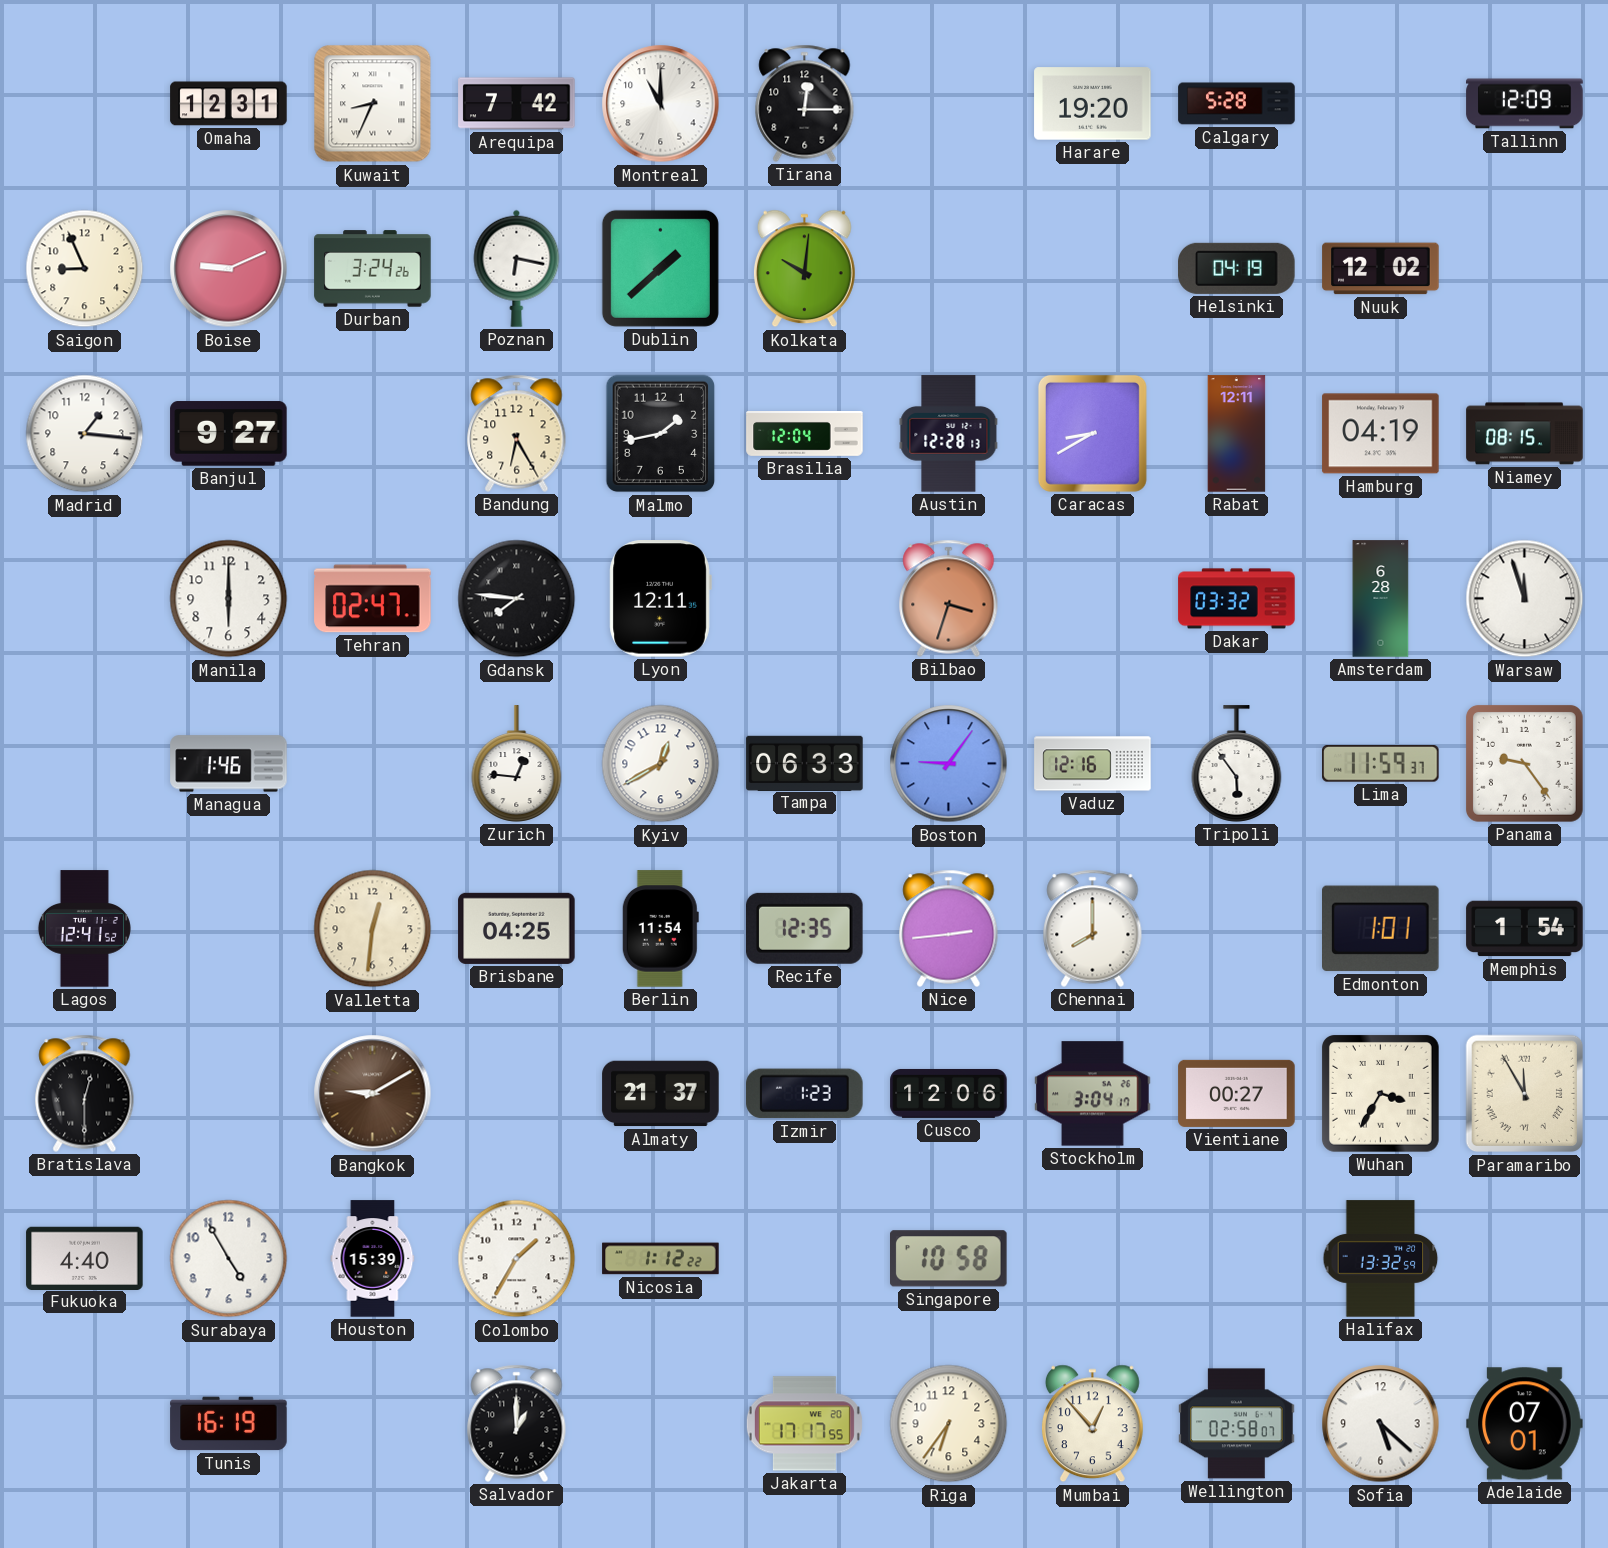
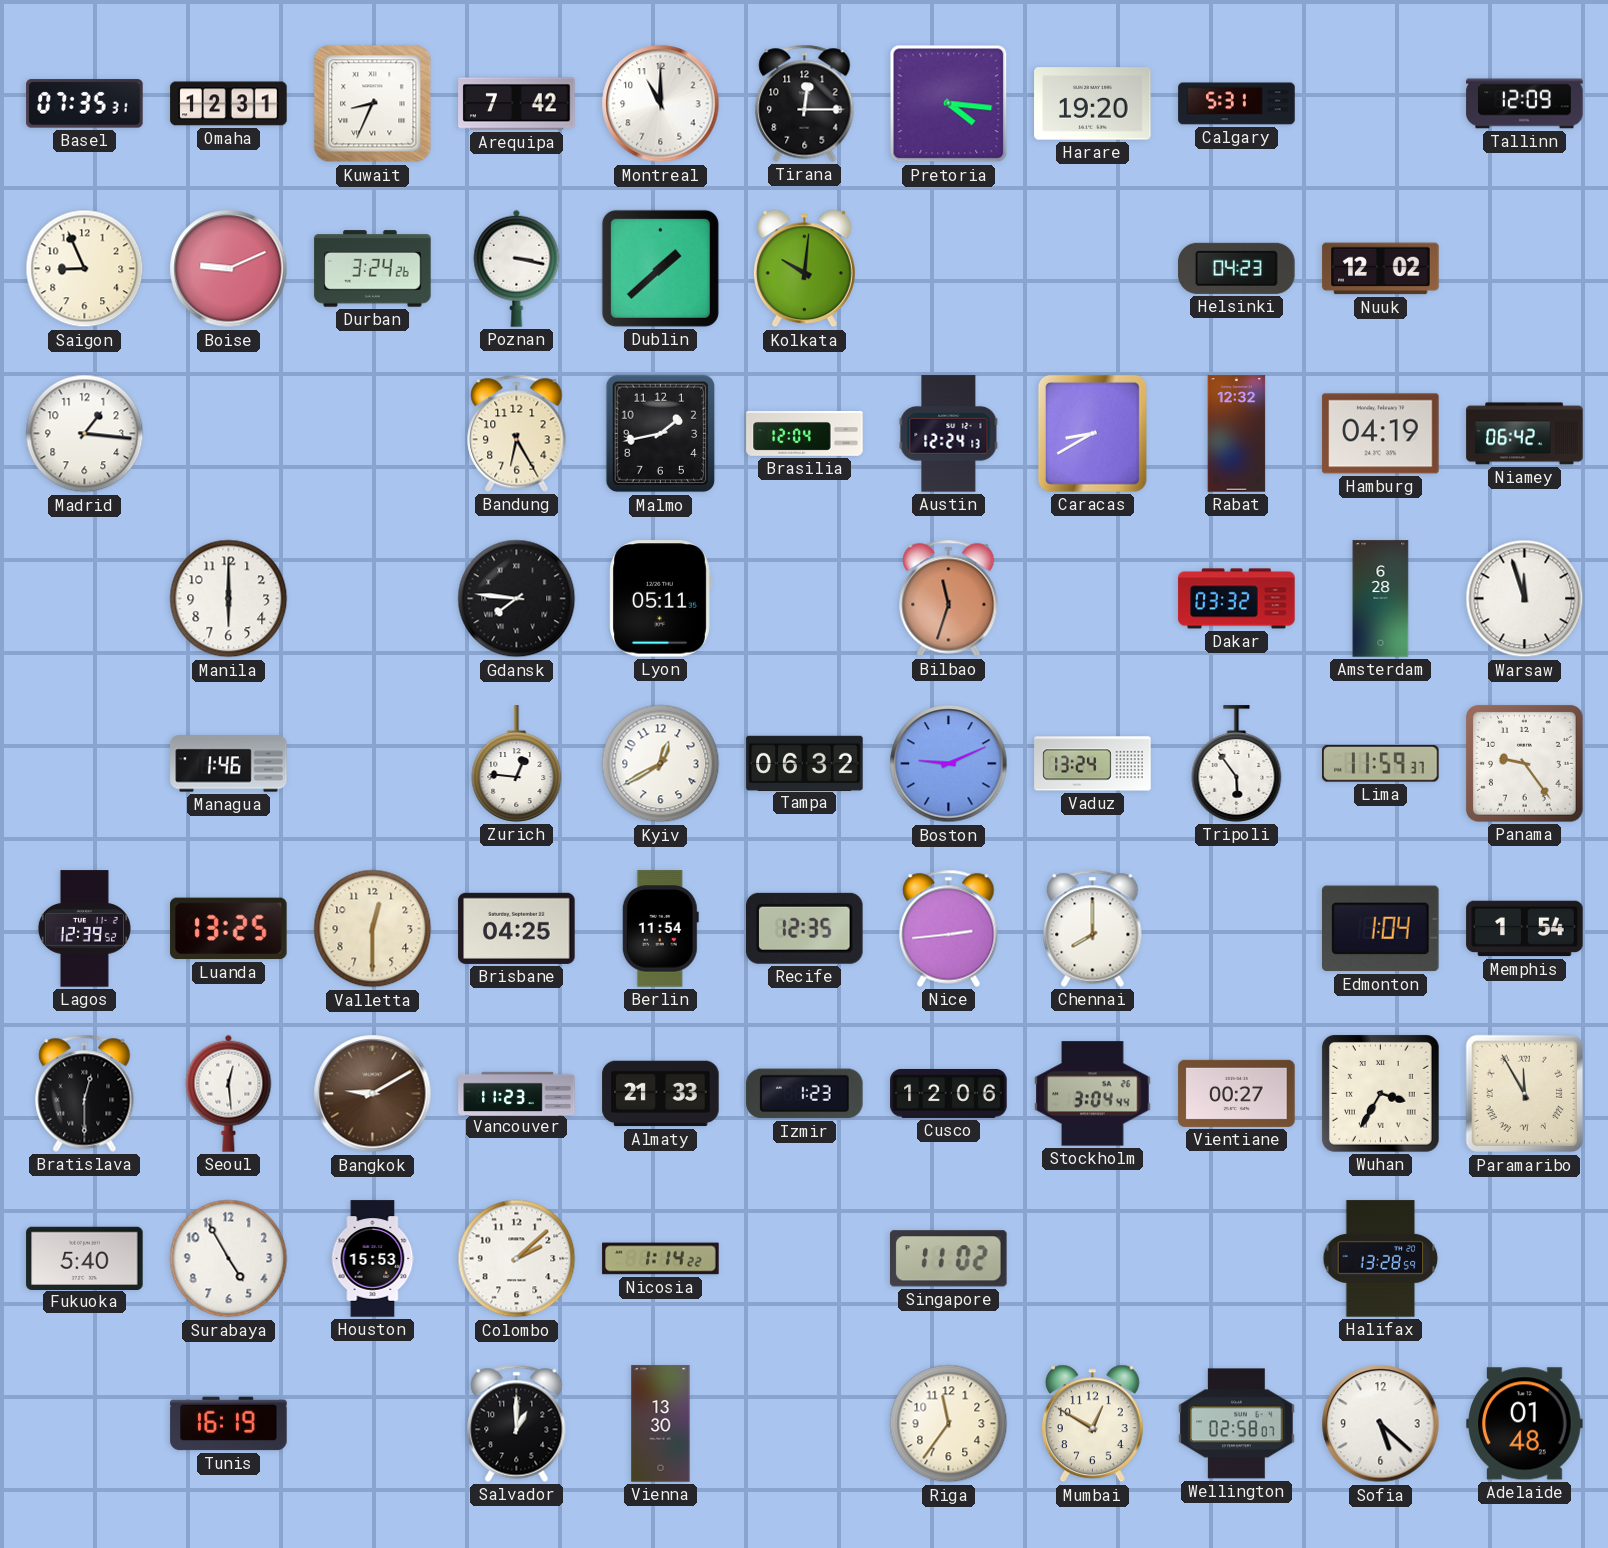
Basel: none -> 07:35 (85, 104)
Pretoria: none -> 4:16 (949, 104)
Calgary: 5:28 -> 5:31 (1237, 104)
Poznan: 6:17 -> 3:17 (517, 268)
Helsinki: 04:19 -> 04:23 (1237, 268)
Banjul: 9:27 -> none (229, 434)
Austin: 12:28 -> 12:24 (949, 434)
Rabat: 12:11 -> 12:32 (1237, 434)
Niamey: 08:15 -> 06:42 (1525, 434)
Tehran: 02:47 -> none (373, 599)
Lyon: 12:11 -> 05:11 (660, 599)
Bilbao: 3:33 -> 11:33 (949, 598)
Tampa: 06:33 -> 06:32 (805, 763)
Boston: 9:06 -> 9:11 (949, 764)
Vaduz: 12:16 -> 13:24 (1093, 764)
Lagos: 12:41 -> 12:39 (84, 929)
Luanda: none -> 13:25 (229, 929)
Valletta: 12:31 -> 12:30 (373, 929)
Edmonton: 1:01 -> 1:04 (1381, 929)
Seoul: none -> 12:29 (229, 1093)
Vancouver: none -> 11:23 (517, 1093)
Almaty: 21:37 -> 21:33 (661, 1094)
Stockholm: 3:04:17 -> 3:04:44 (1093, 1094)
Fukuoka: 4:40 -> 5:40 (85, 1258)
Houston: 15:39 -> 15:53 (373, 1259)
Colombo: 1:35 -> 2:08 (517, 1259)
Nicosia: 1:12 -> 1:14 (661, 1259)
Singapore: 10:58 -> 11:02 (949, 1259)
Halifax: 13:32 -> 13:28 (1381, 1259)
Vienna: none -> 13:30 (661, 1424)
Jakarta: 17:17 -> none (804, 1424)
Riga: 6:36 -> 11:36 (949, 1424)
Mumbai: 12:53 -> 12:50 (1092, 1424)
Adelaide: 07:01 -> 01:48 (1525, 1424)
